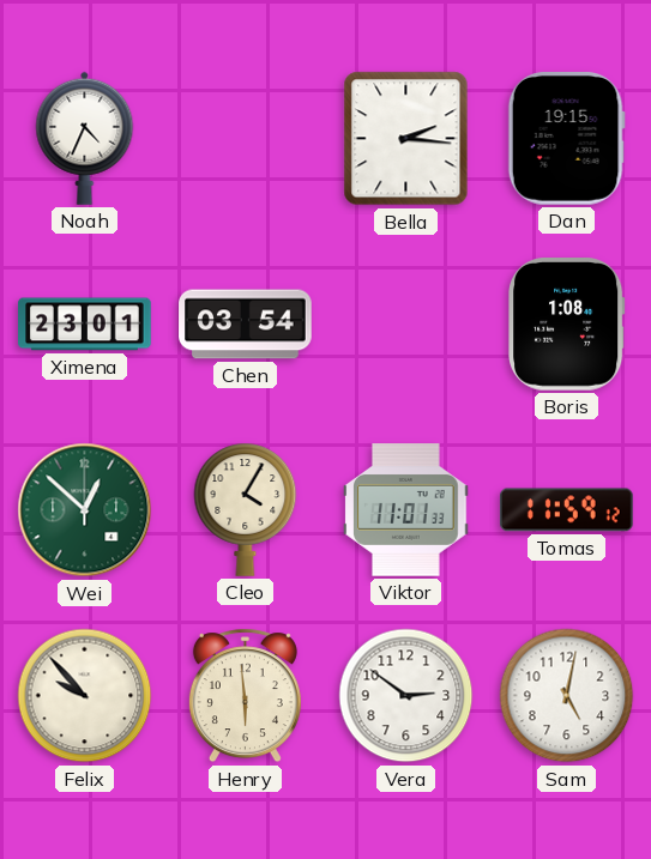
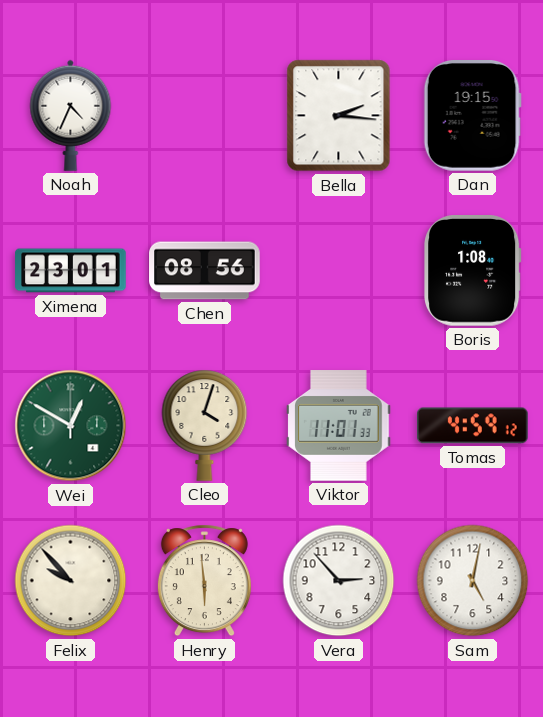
Chen: 03:54 -> 08:56 (205, 271)
Wei: 12:52 -> 12:50 (71, 426)
Cleo: 4:05 -> 4:03 (205, 425)
Tomas: 11:59 -> 4:59 (473, 426)
Vera: 2:51 -> 2:53 (339, 581)
